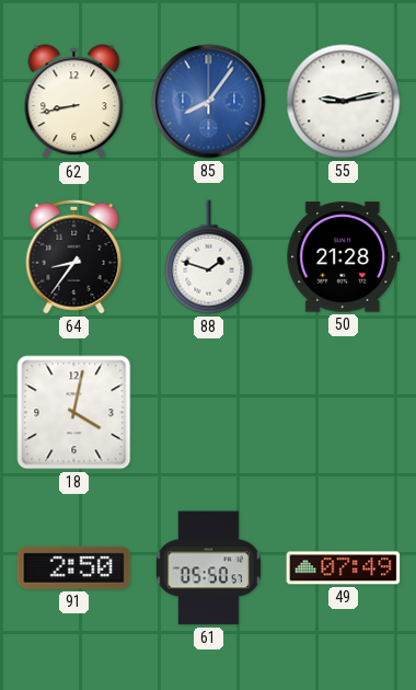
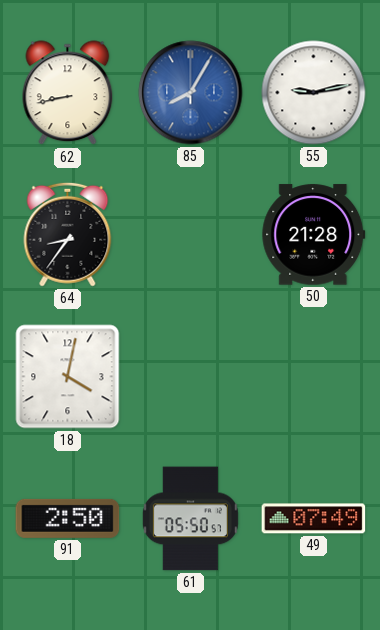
85: 8:06 -> 8:05 (191, 93)
88: 1:48 -> none (209, 257)
